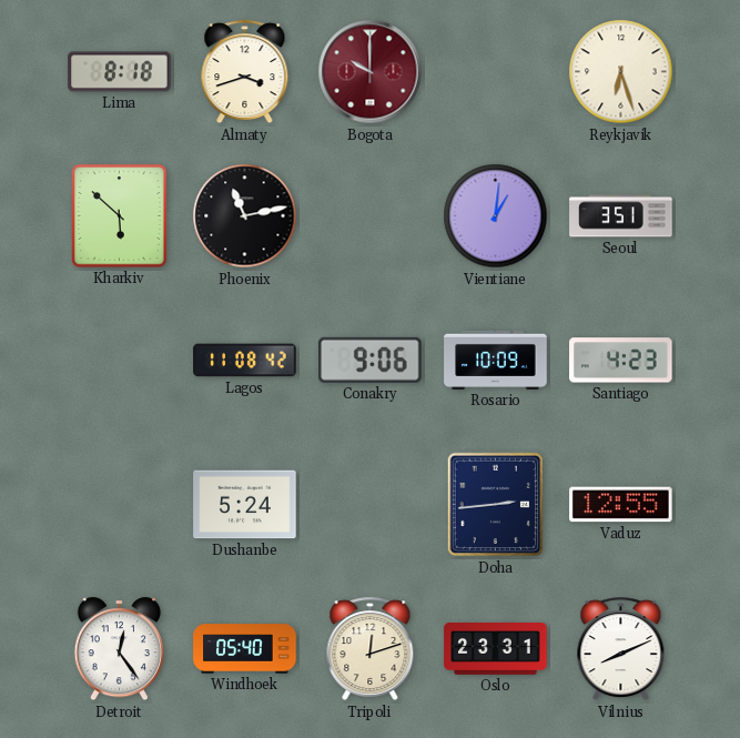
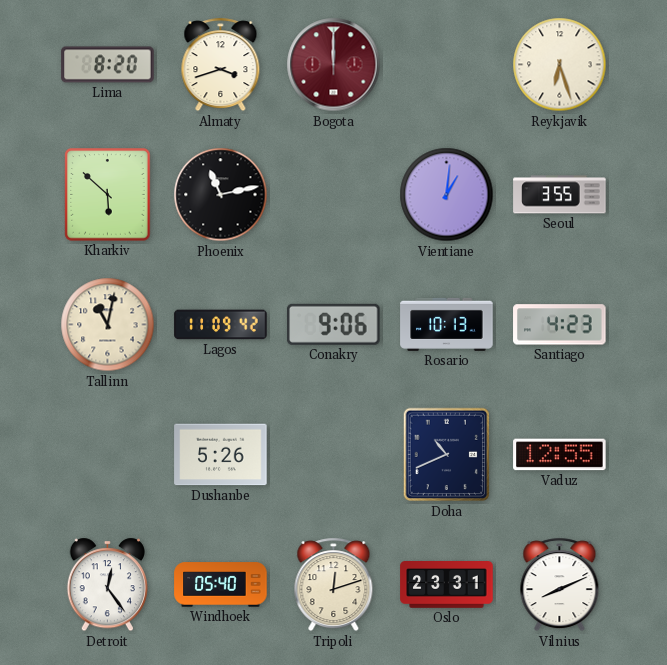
Lima: 8:18 -> 8:20 (108, 65)
Bogota: 10:00 -> 12:00 (334, 65)
Seoul: 3:51 -> 3:55 (560, 195)
Tallinn: none -> 11:02 (108, 325)
Lagos: 11:08 -> 11:09 (221, 325)
Rosario: 10:09 -> 10:13 (447, 324)
Dushanbe: 5:24 -> 5:26 (221, 455)
Doha: 2:44 -> 10:41 (447, 455)
